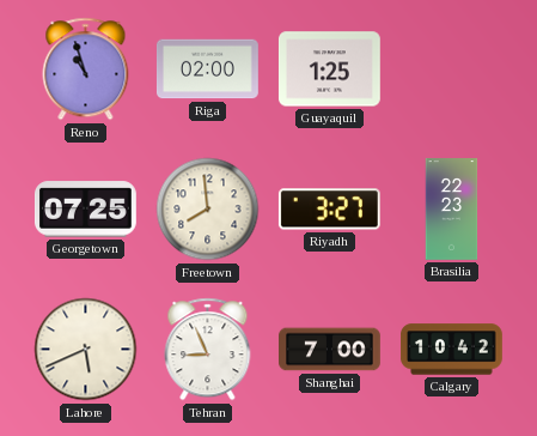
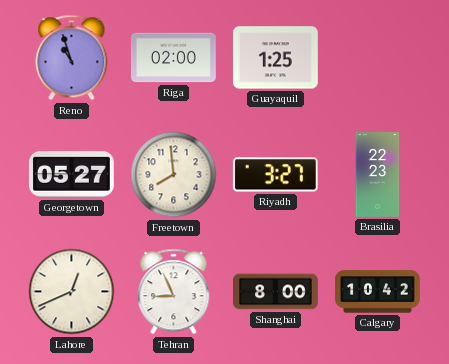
Georgetown: 07:25 -> 05:27 (71, 175)
Lahore: 5:41 -> 12:41 (72, 292)
Shanghai: 7:00 -> 8:00 (276, 292)
